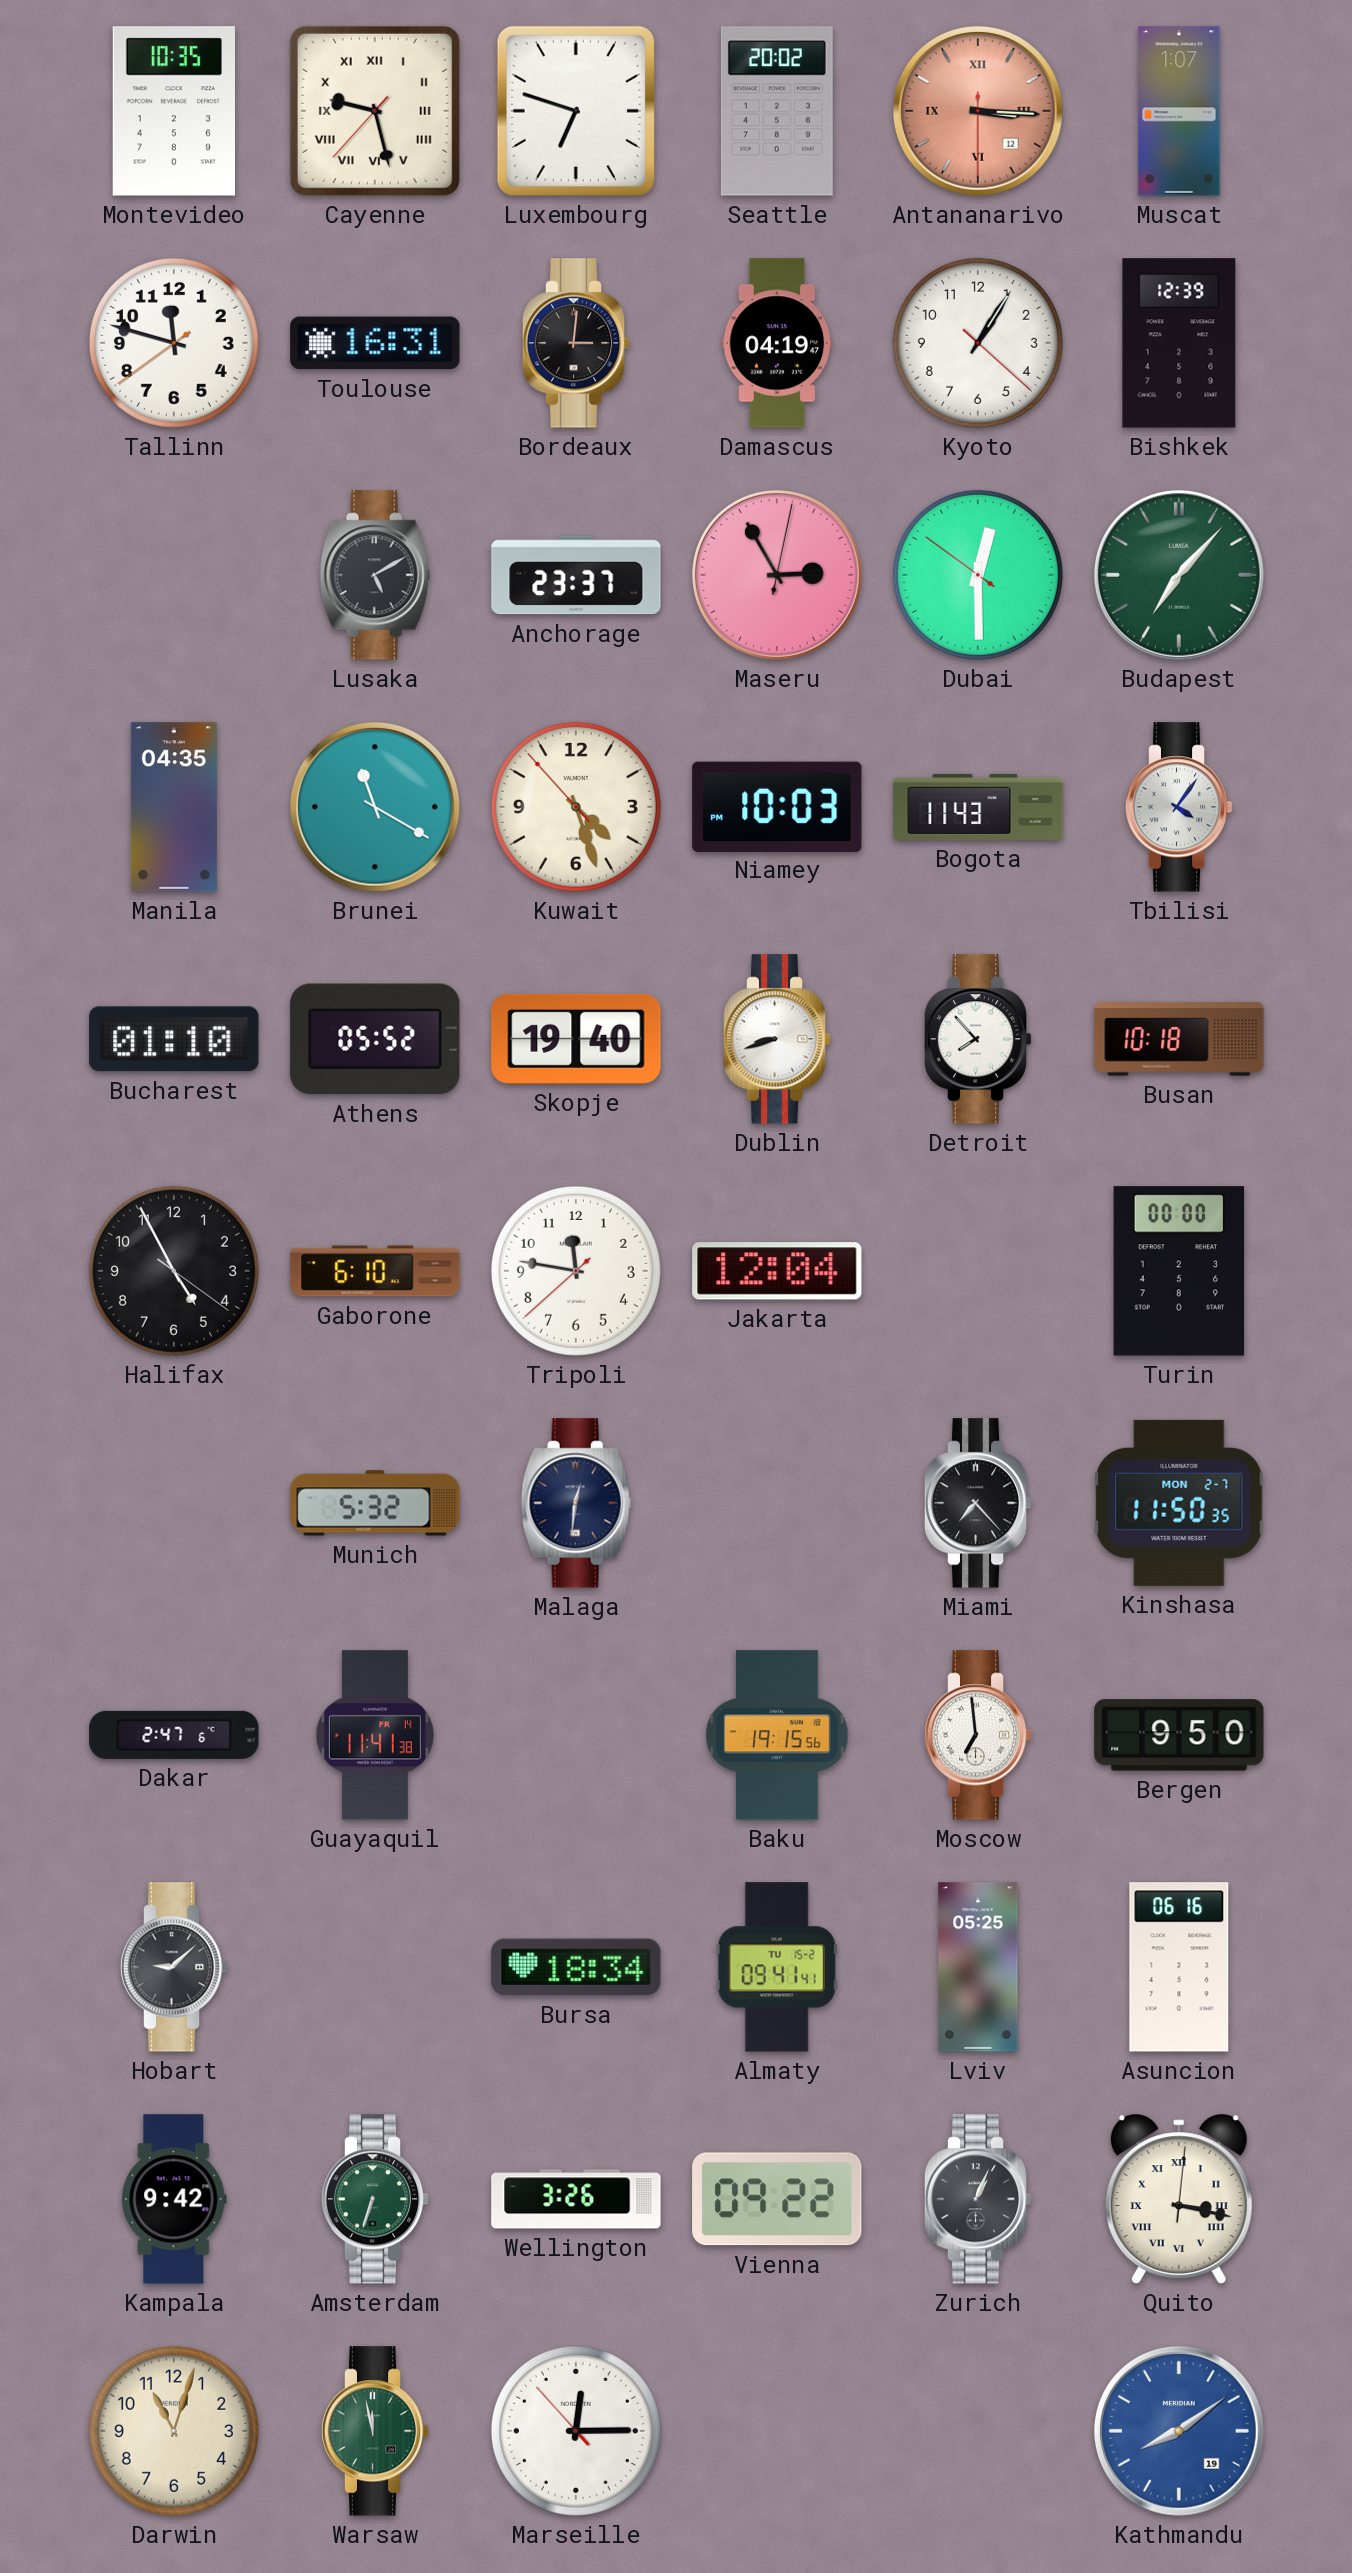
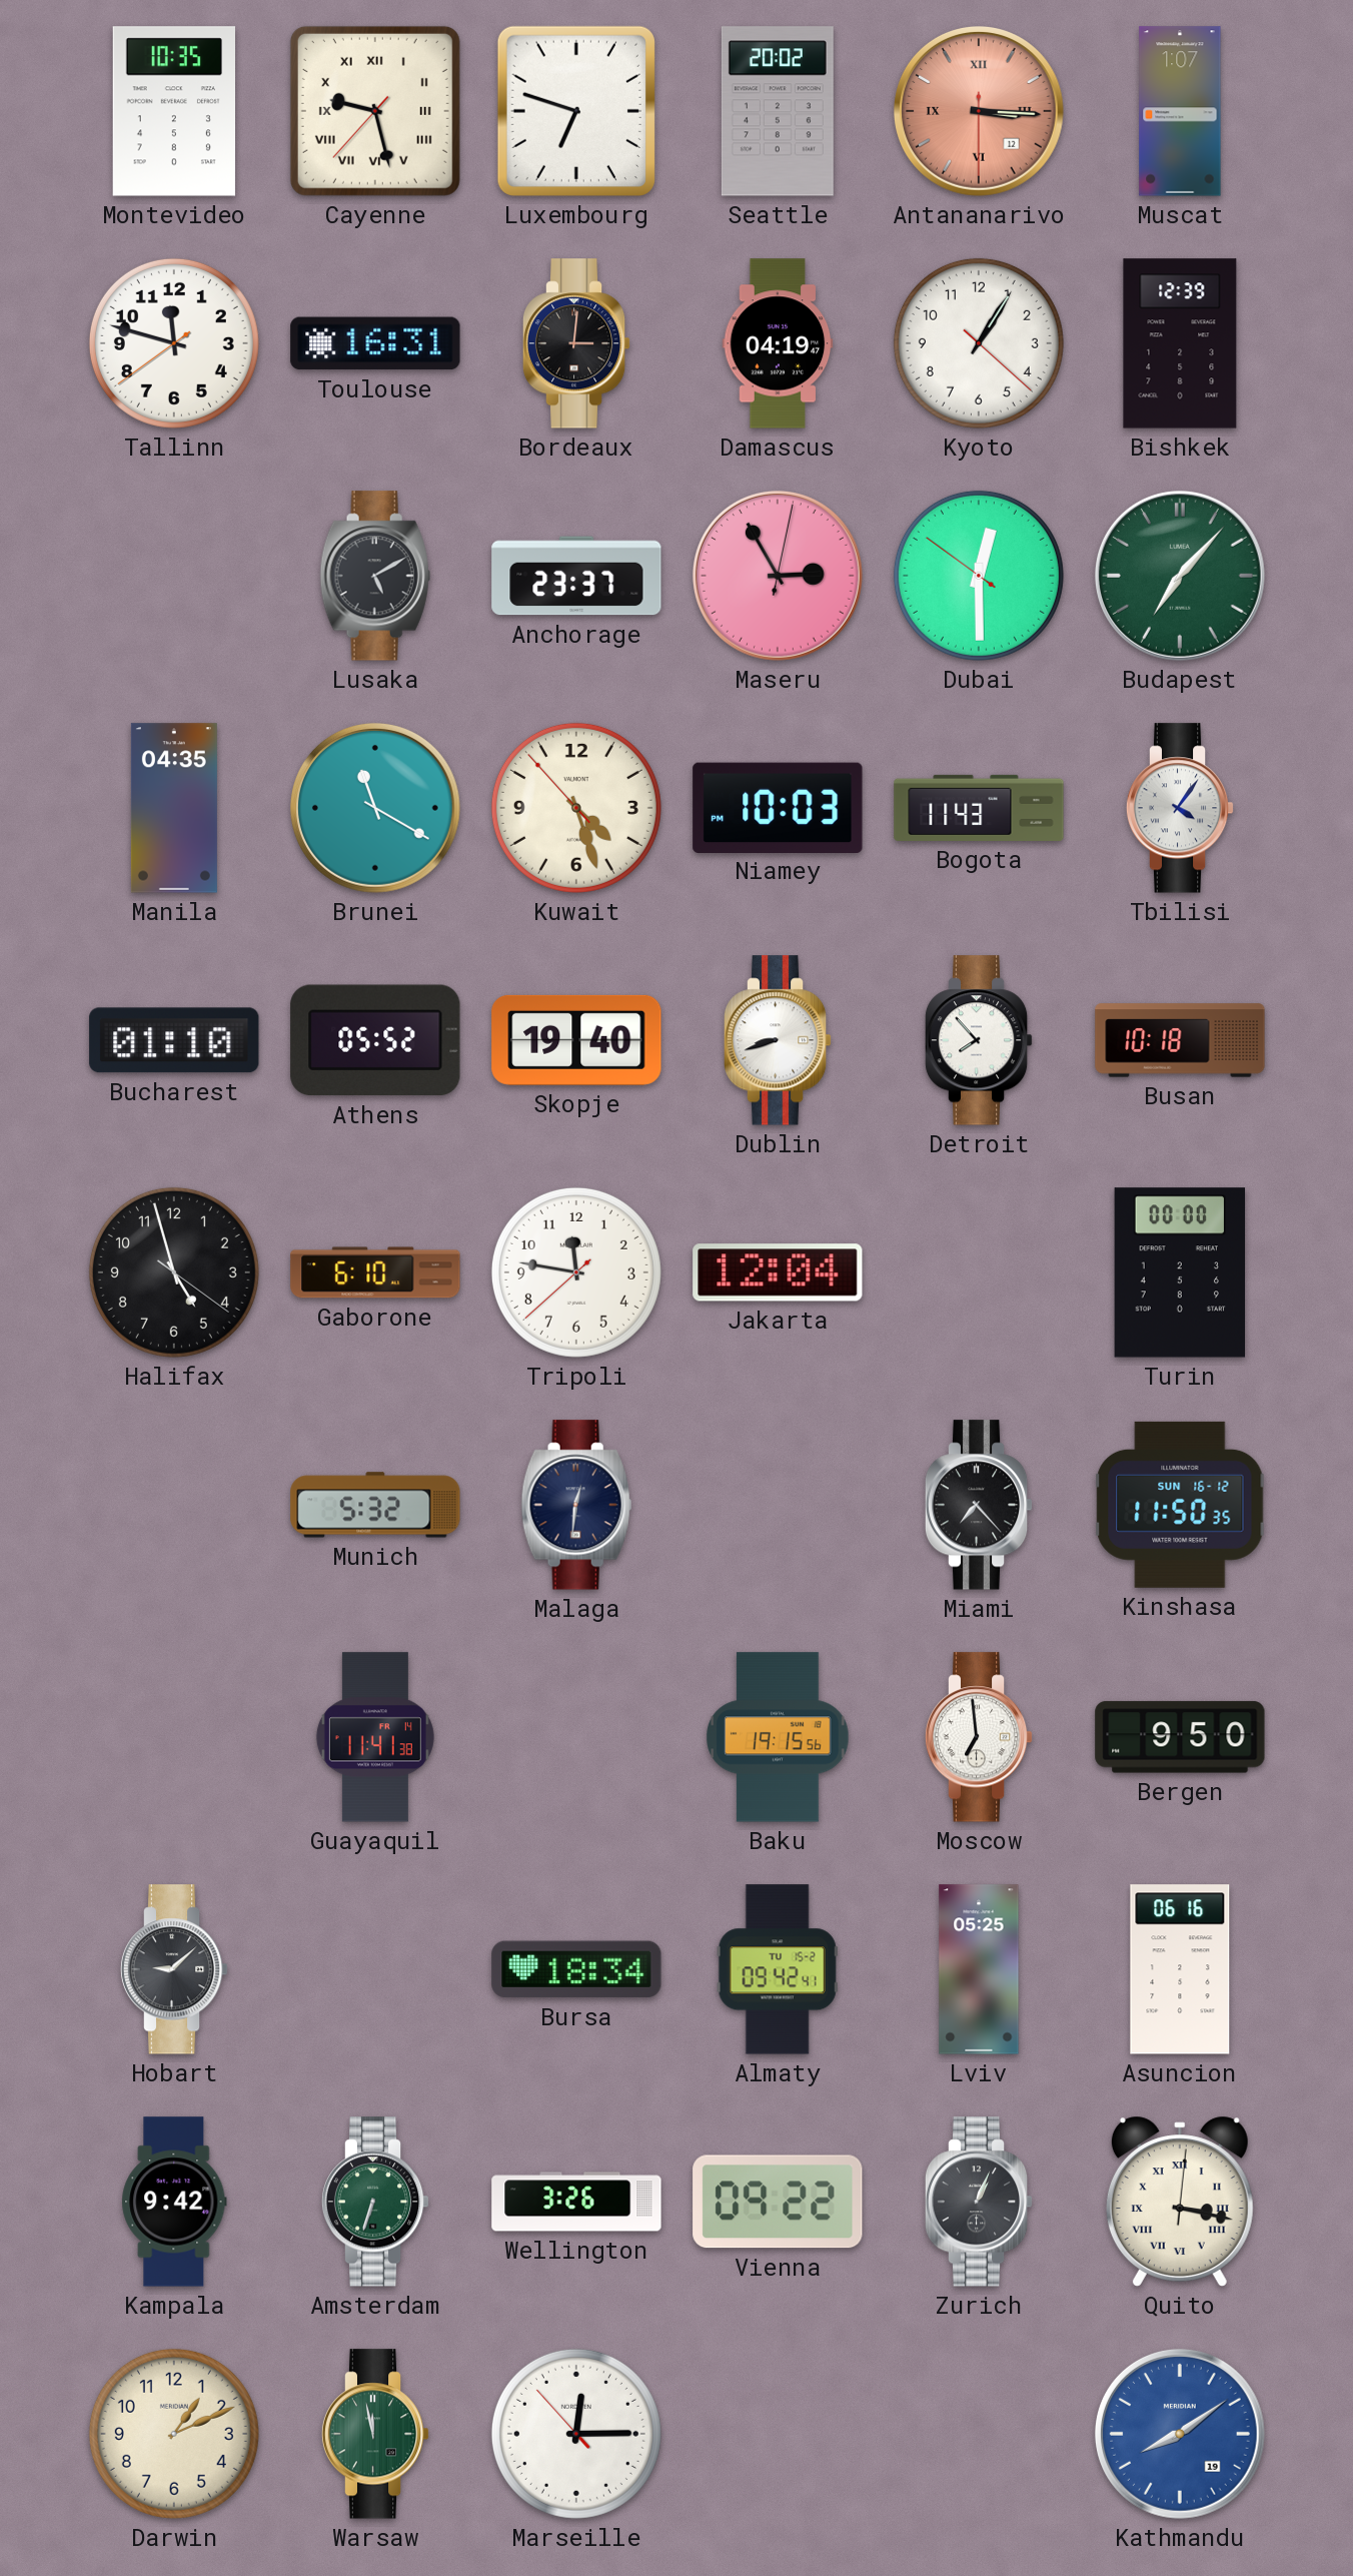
Halifax: 4:55 -> 4:57 (174, 1272)
Kinshasa date: MON 2-7 -> SUN 16-12 (1180, 1505)
Dakar: 2:47 -> none (174, 1735)
Almaty: 09:41 -> 09:42 (778, 1969)
Darwin: 11:03 -> 1:11 (174, 2434)
